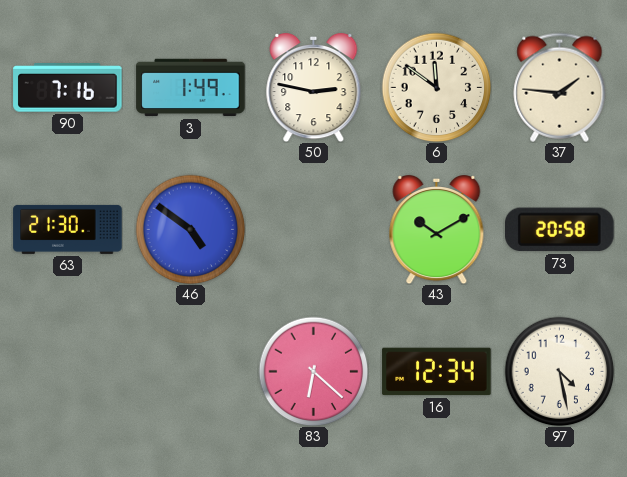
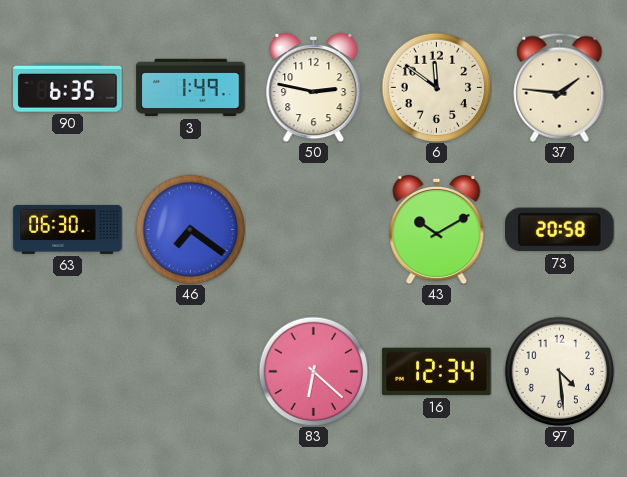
90: 7:16 -> 6:35 (68, 88)
63: 21:30 -> 06:30 (68, 229)
46: 4:51 -> 7:21 (190, 229)
97: 4:28 -> 4:29 (559, 371)
